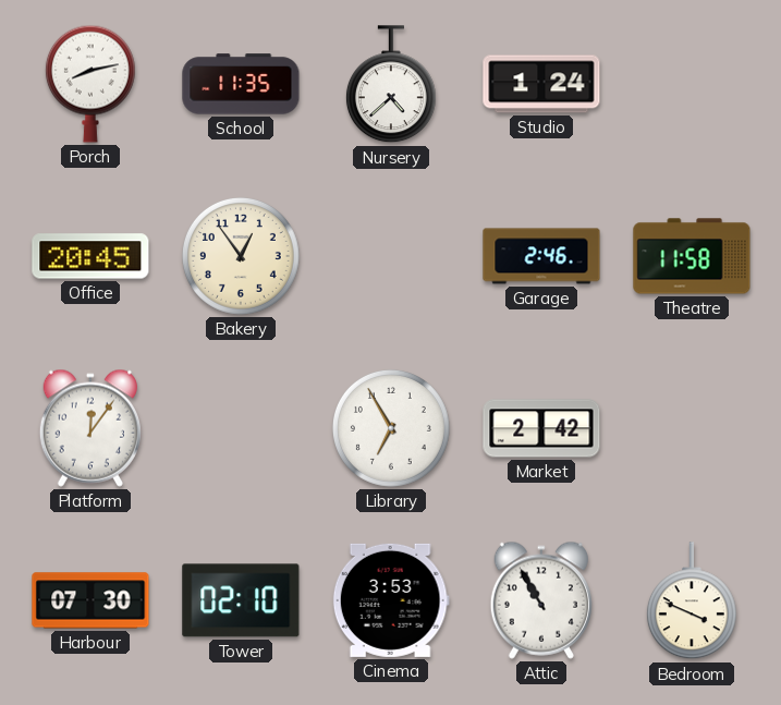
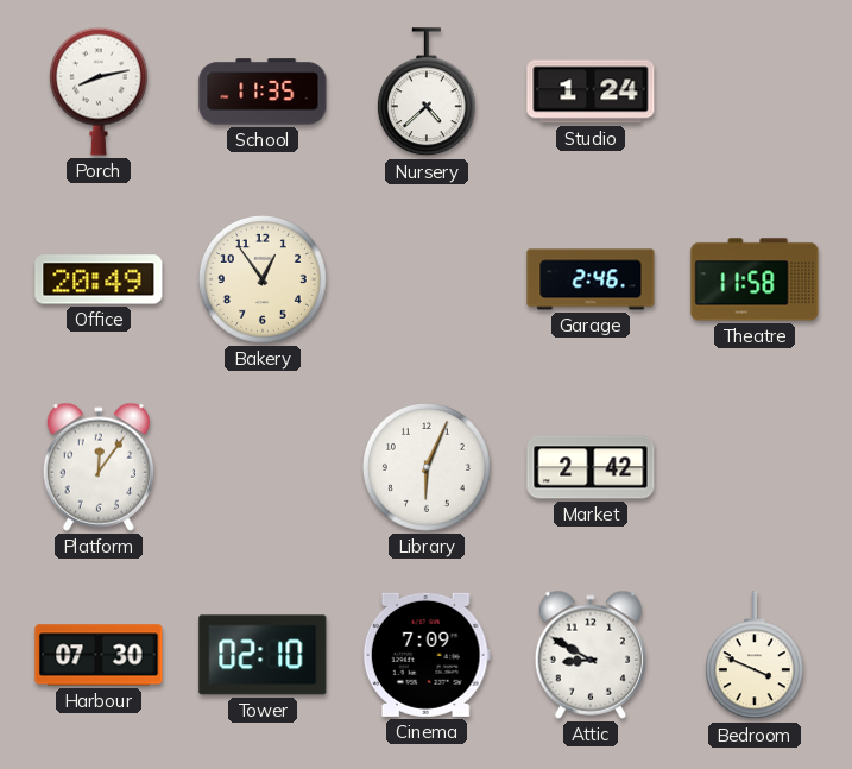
Office: 20:45 -> 20:49 (99, 279)
Library: 6:55 -> 6:04 (427, 467)
Cinema: 3:53 -> 7:09 (427, 655)
Attic: 10:55 -> 8:50 (591, 655)
